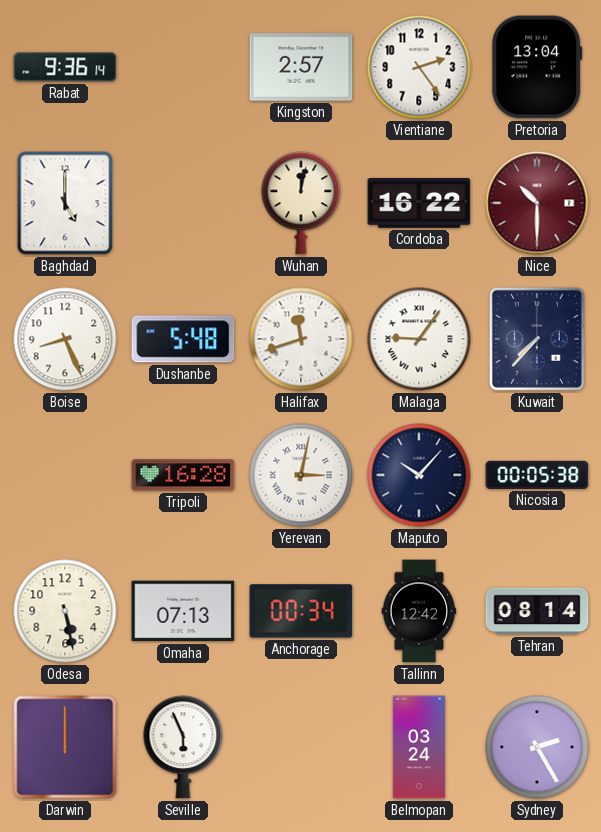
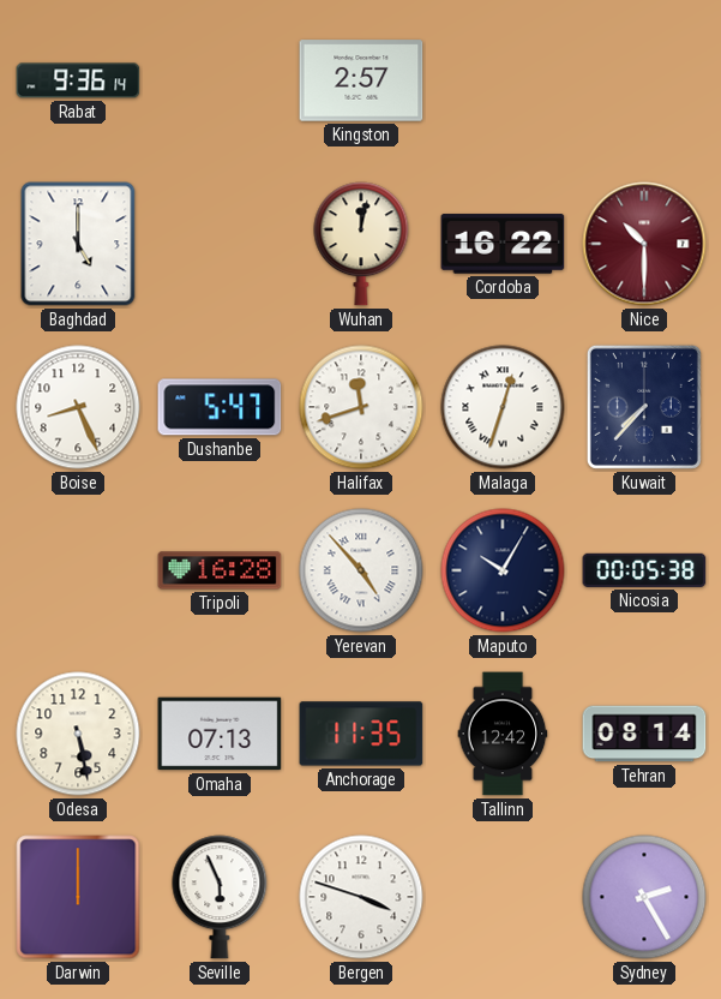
Vientiane: 2:24 -> none (419, 67)
Pretoria: 13:04 -> none (537, 67)
Dushanbe: 5:48 -> 5:47 (220, 407)
Malaga: 9:06 -> 12:33 (503, 407)
Yerevan: 3:02 -> 4:53 (361, 570)
Maputo: 10:07 -> 10:05 (503, 570)
Anchorage: 00:34 -> 11:35 (361, 734)
Bergen: none -> 3:48 (361, 897)
Belmopan: 03:24 -> none (419, 747)
